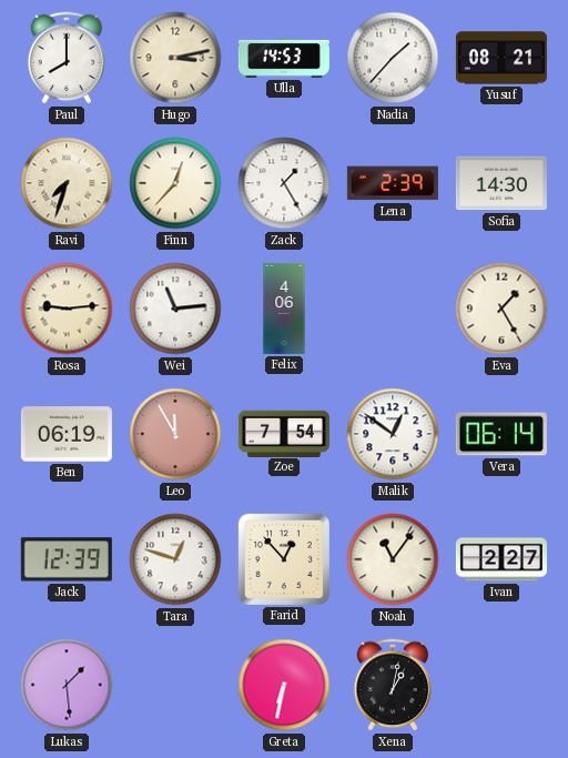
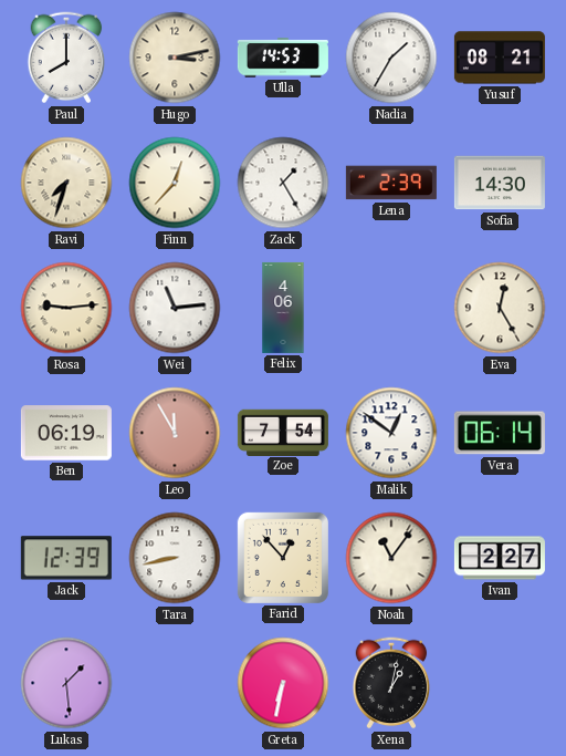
Nadia: 1:37 -> 1:35 (391, 58)
Eva: 1:25 -> 12:25 (500, 308)
Tara: 12:48 -> 8:43 (175, 558)
